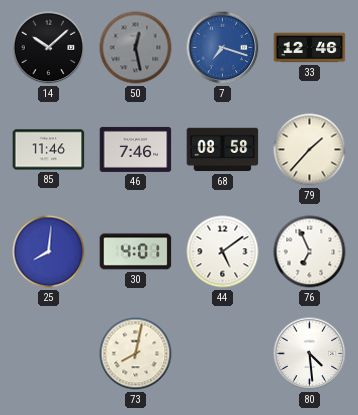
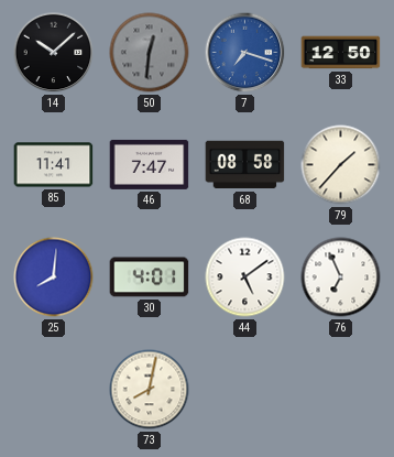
50: 12:28 -> 12:31 (150, 53)
33: 12:46 -> 12:50 (341, 53)
85: 11:46 -> 11:41 (54, 165)
46: 7:46 -> 7:47 (150, 164)
80: 4:29 -> none (310, 354)
